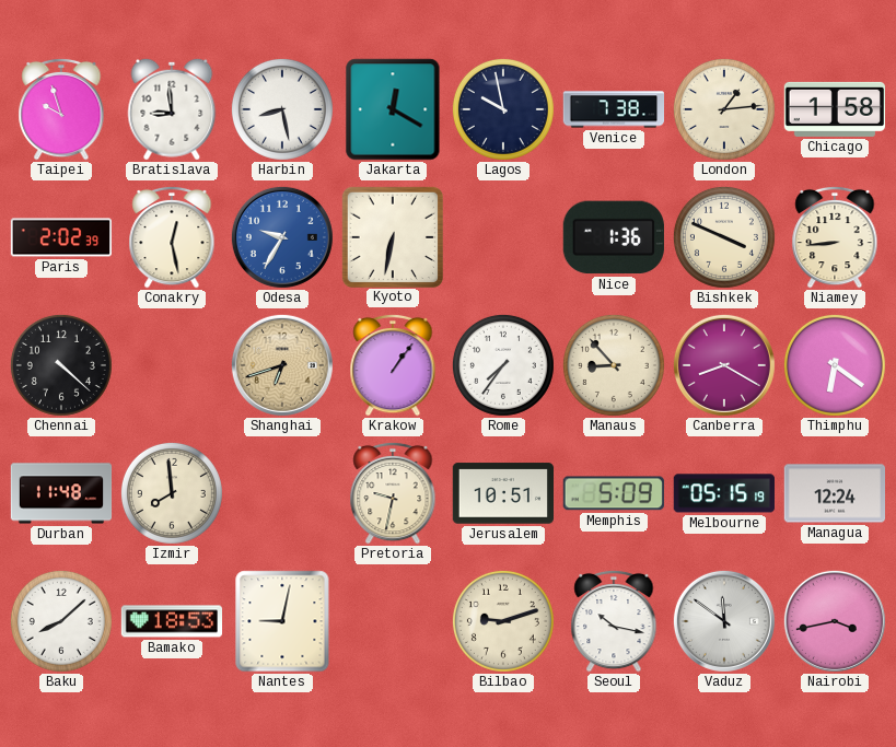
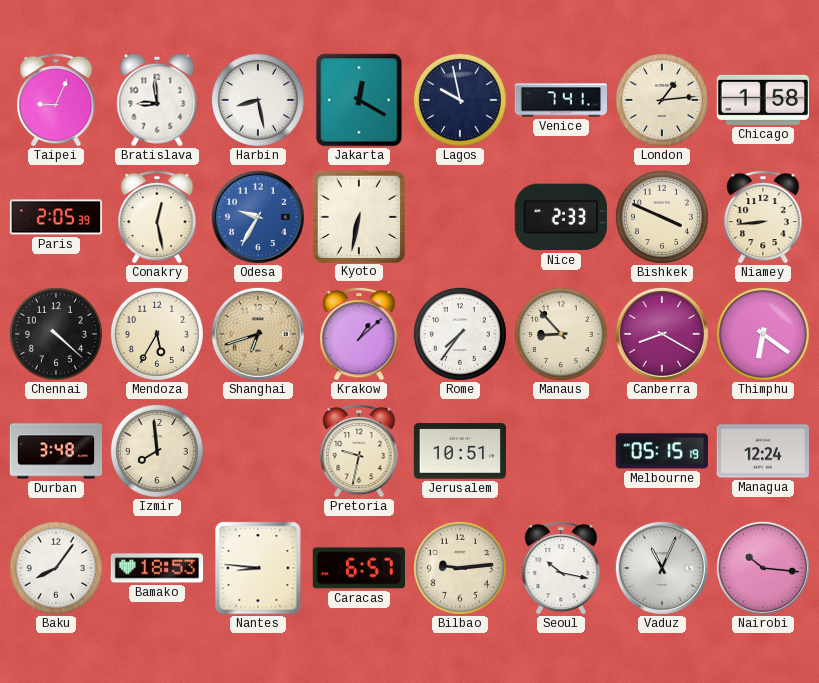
Taipei: 9:57 -> 9:04 (56, 100)
Venice: 7:38 -> 7:41 (560, 100)
Paris: 2:02 -> 2:05 (56, 217)
Nice: 1:36 -> 2:33 (561, 217)
Mendoza: none -> 5:35 (157, 334)
Krakow: 1:06 -> 1:08 (359, 334)
Durban: 11:48 -> 3:48 (56, 451)
Memphis: 5:09 -> none (614, 493)
Baku: 8:08 -> 8:06 (56, 568)
Nantes: 9:02 -> 8:46 (258, 568)
Caracas: none -> 6:57 (359, 568)
Bilbao: 9:12 -> 9:14 (460, 568)
Vaduz: 11:51 -> 11:04 (662, 568)
Nairobi: 3:43 -> 10:16 (763, 568)
